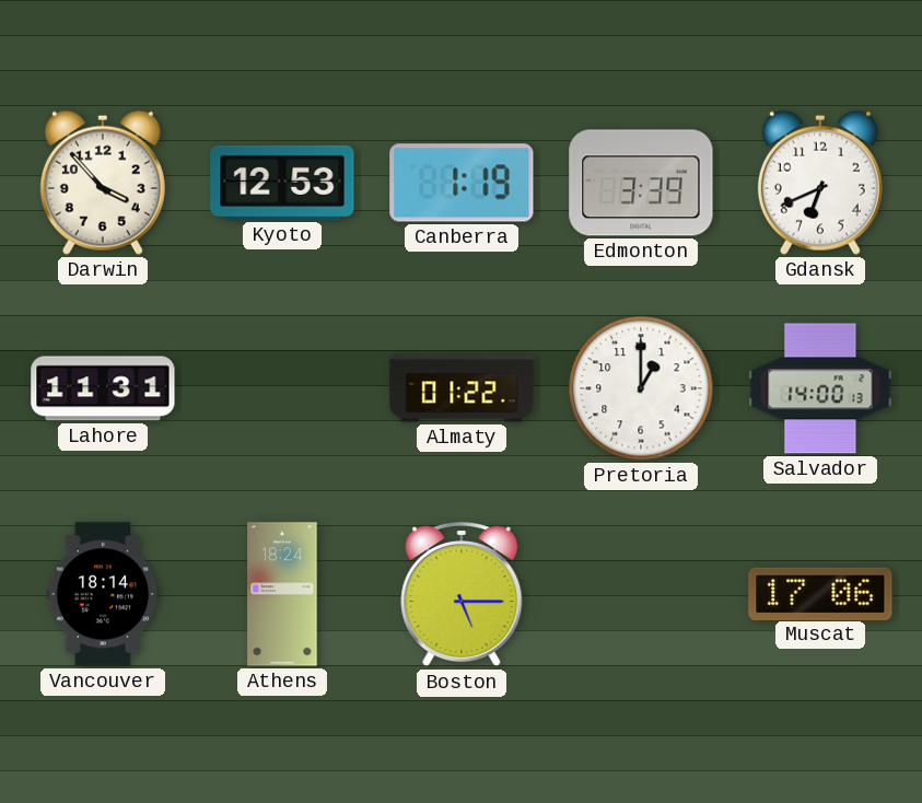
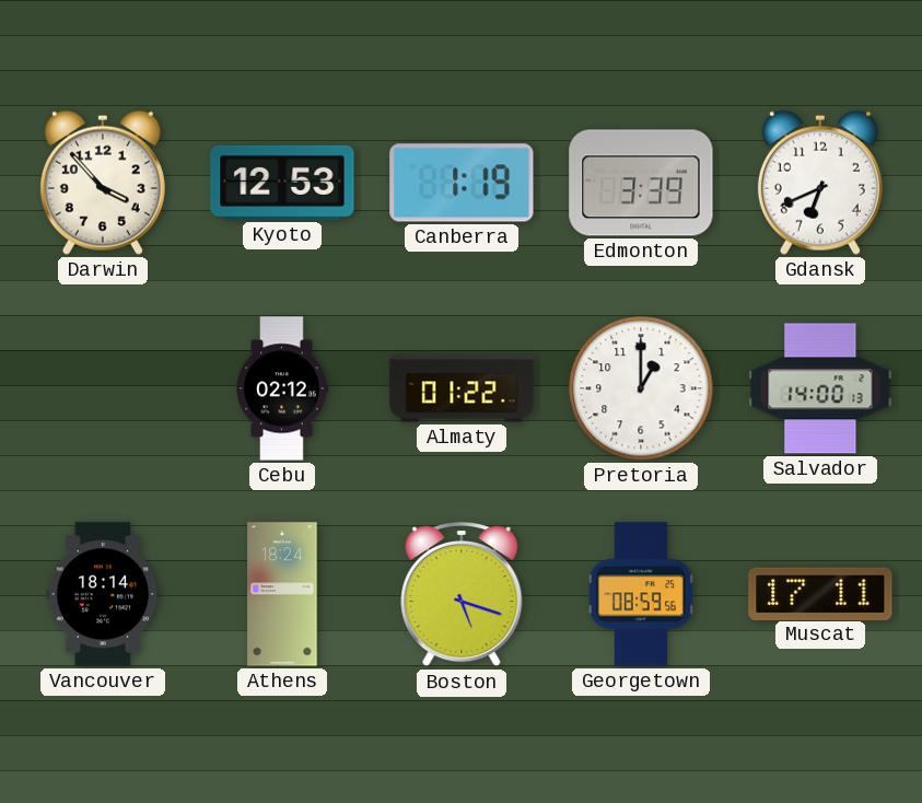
Lahore: 11:31 -> none (103, 388)
Cebu: none -> 02:12 (282, 388)
Boston: 5:15 -> 5:18 (462, 594)
Georgetown: none -> 08:59 (640, 594)
Muscat: 17:06 -> 17:11 (820, 593)
